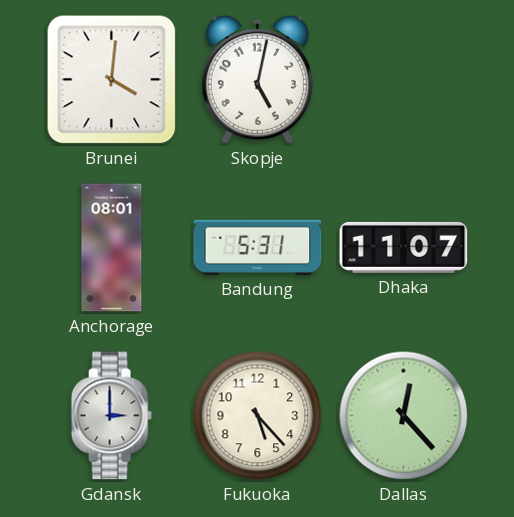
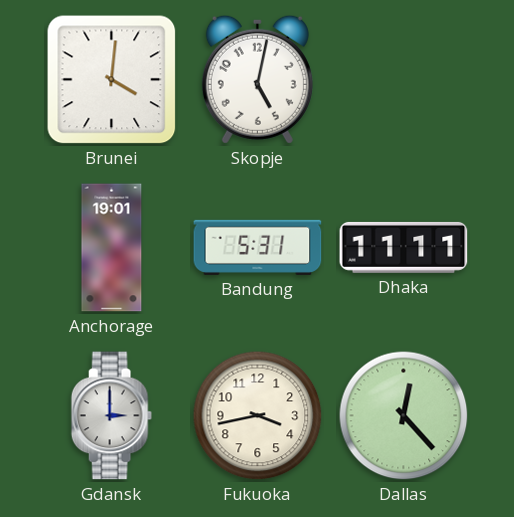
Anchorage: 08:01 -> 19:01 (112, 248)
Dhaka: 11:07 -> 11:11 (404, 247)
Fukuoka: 5:23 -> 3:43 (258, 416)
